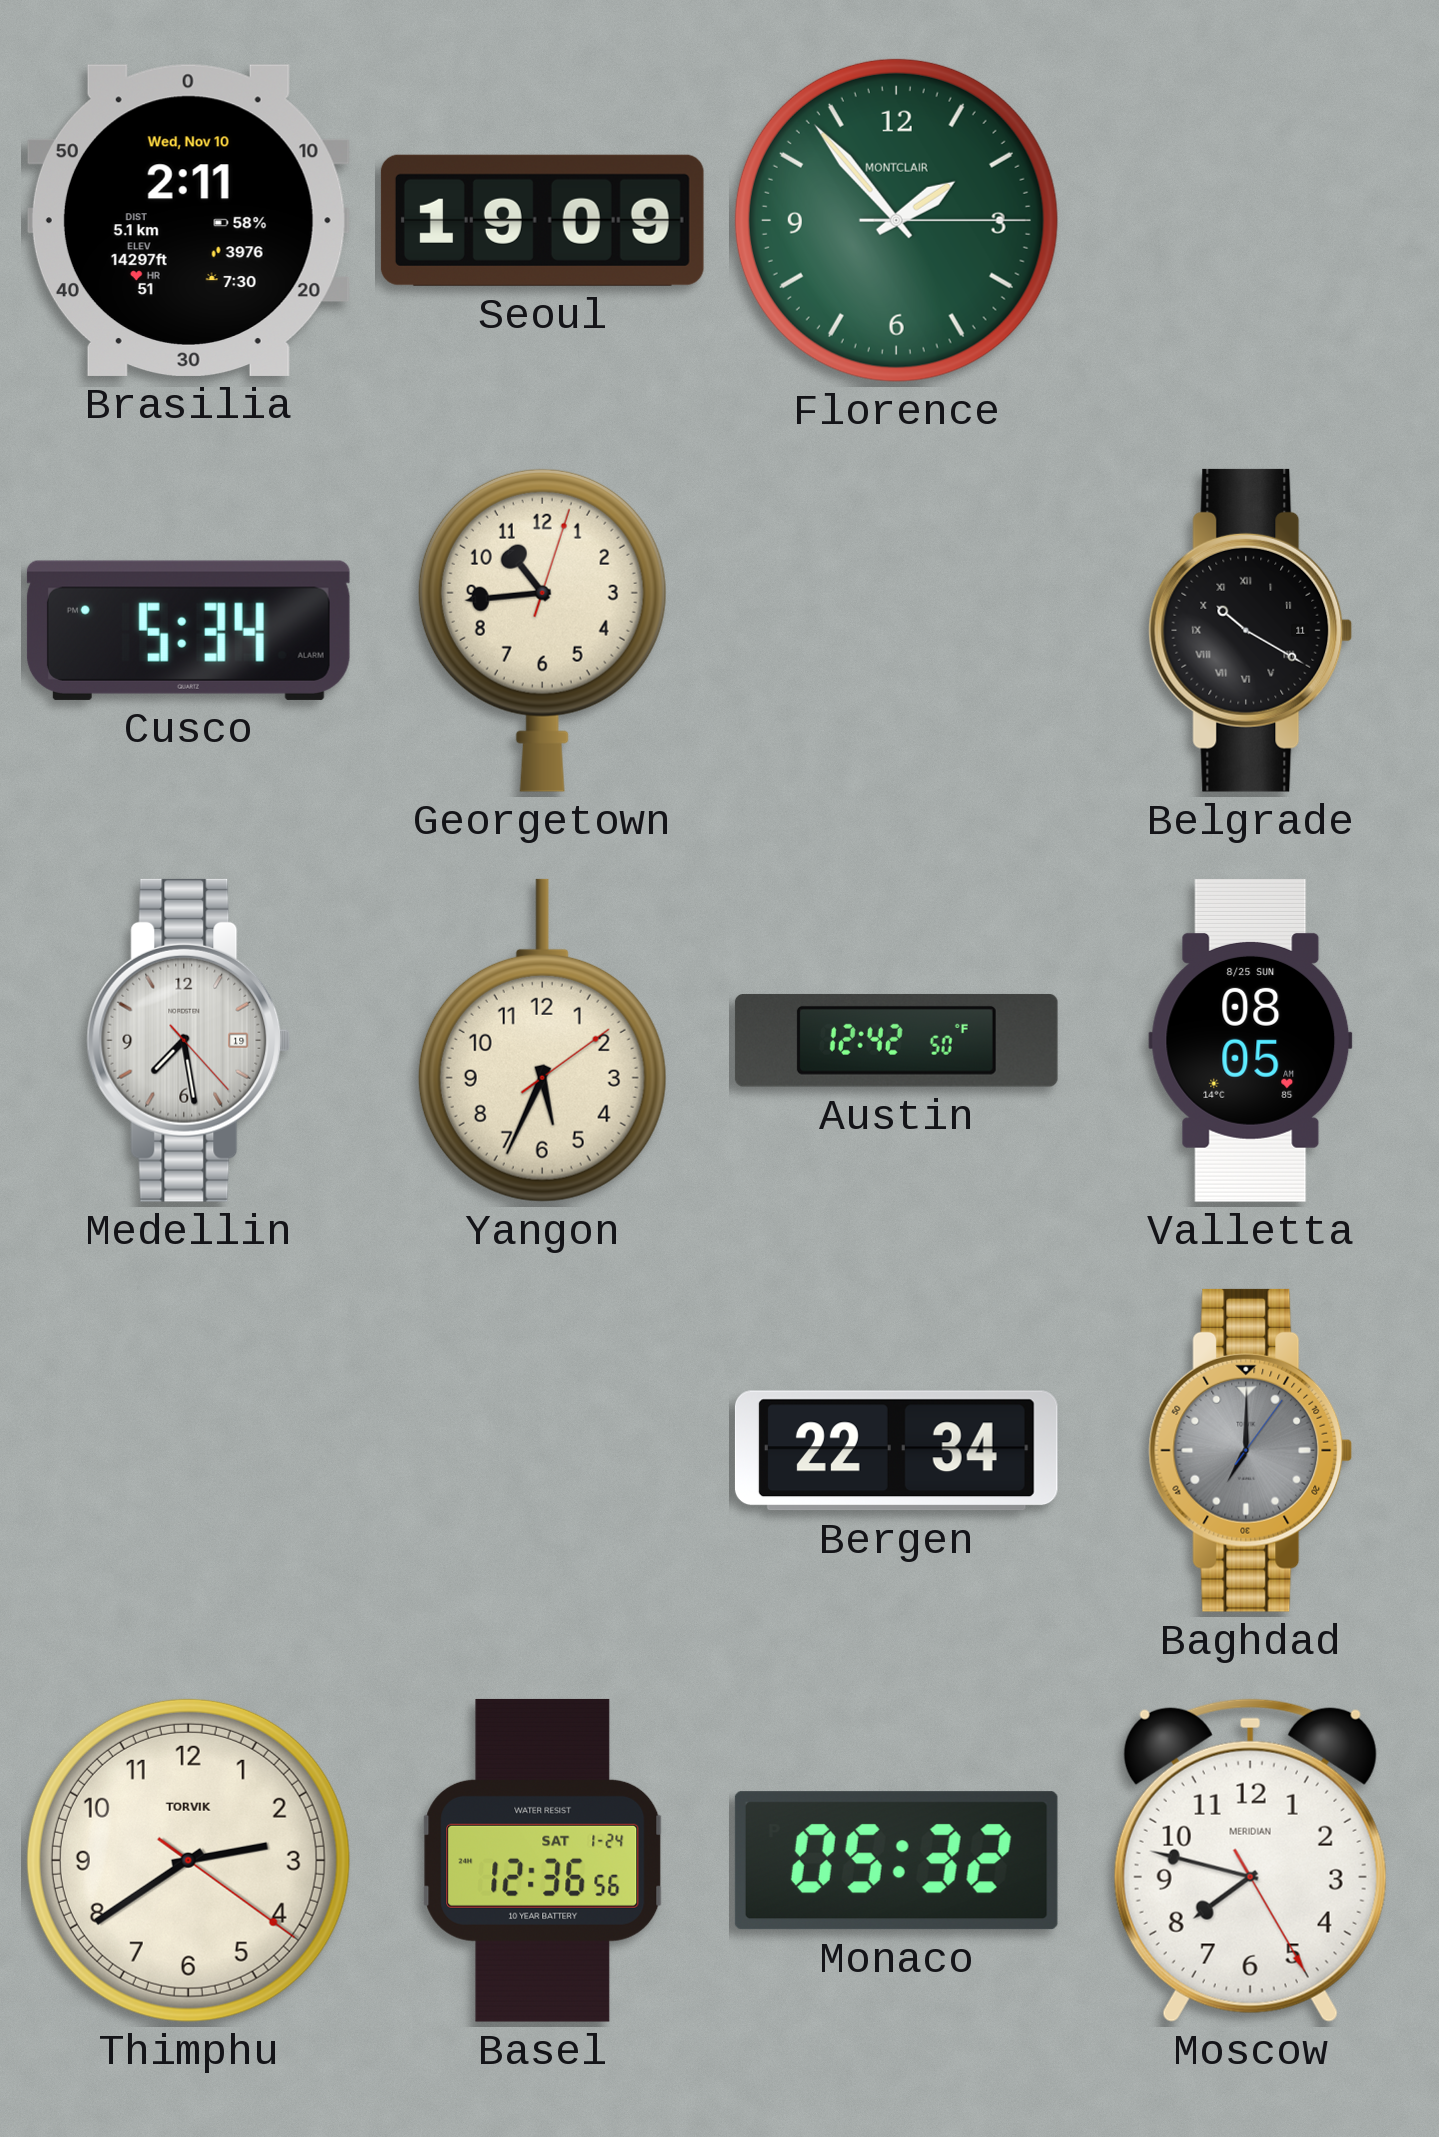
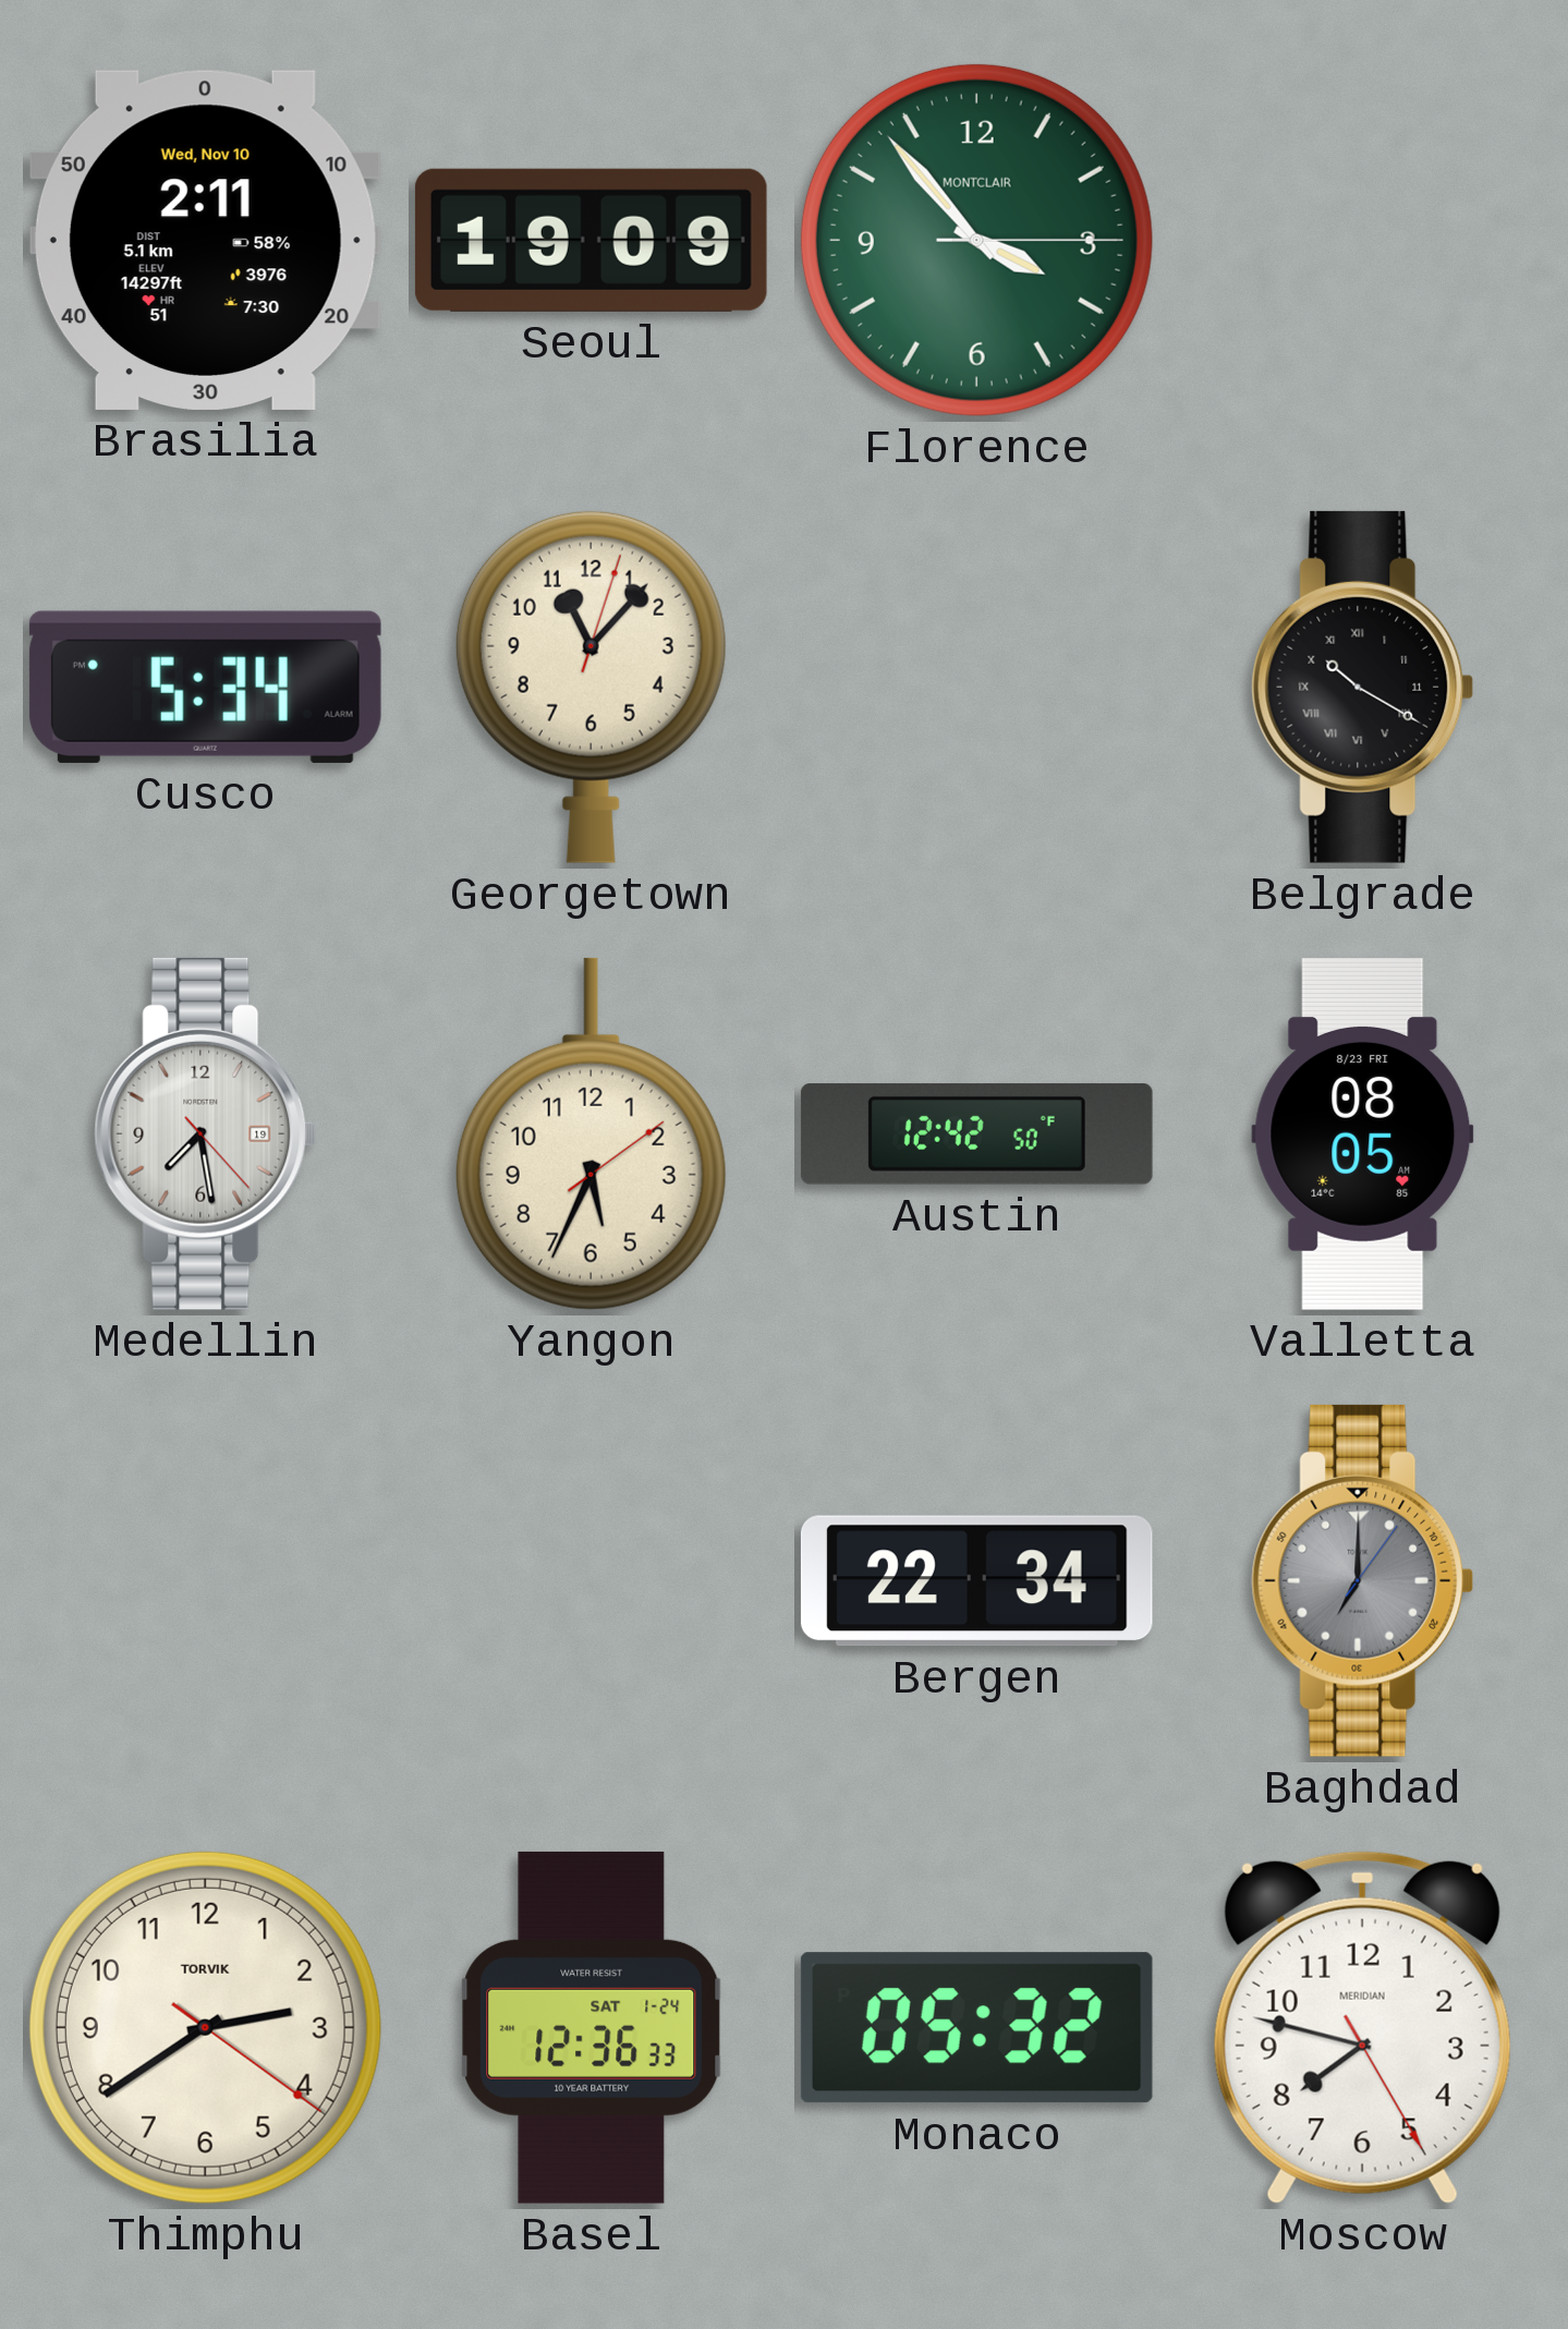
Florence: 1:53 -> 3:53 (976, 240)
Georgetown: 10:44 -> 11:07 (591, 687)
Valletta date: 8/25 SUN -> 8/23 FRI (1363, 1133)
Basel: 12:36:56 -> 12:36:33 (592, 2027)
